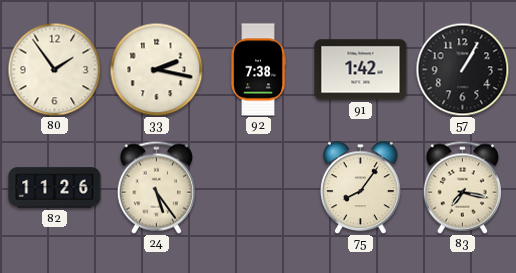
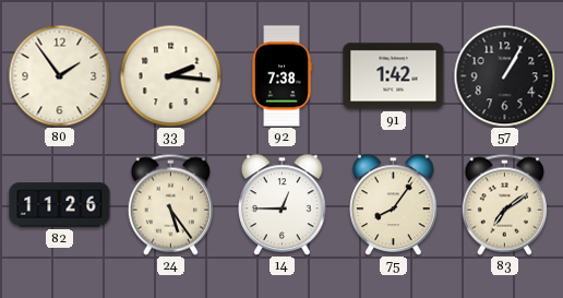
33: 2:17 -> 2:16 (170, 75)
14: none -> 12:45 (283, 204)
83: 7:17 -> 7:09 (504, 204)
